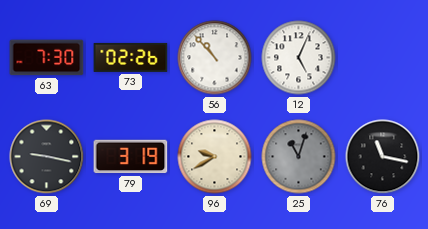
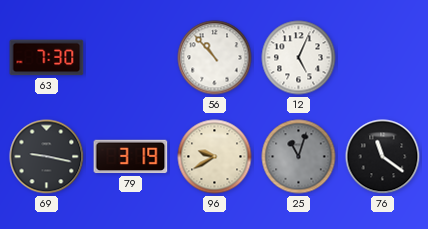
73: 02:26 -> none (131, 57)
76: 11:17 -> 11:21 (383, 157)
